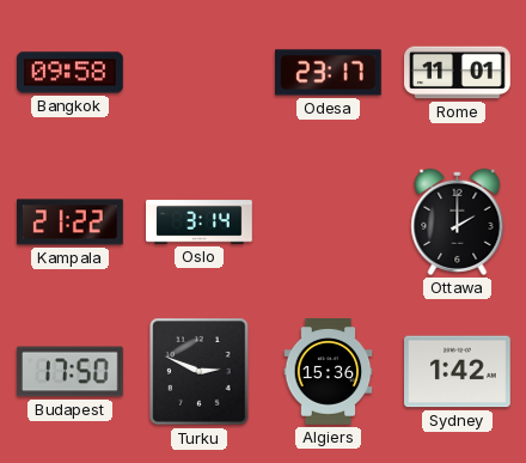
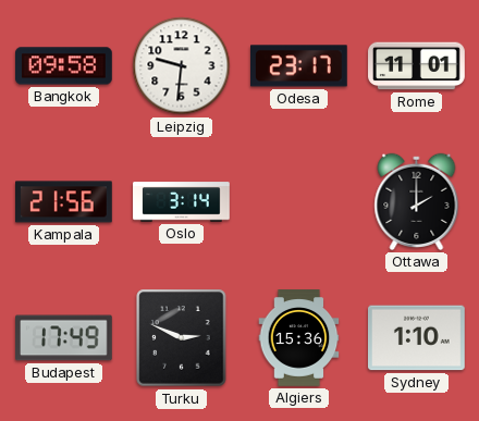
Leipzig: none -> 9:31 (182, 66)
Kampala: 21:22 -> 21:56 (64, 202)
Budapest: 17:50 -> 17:49 (64, 338)
Sydney: 1:42 -> 1:10 (417, 338)
